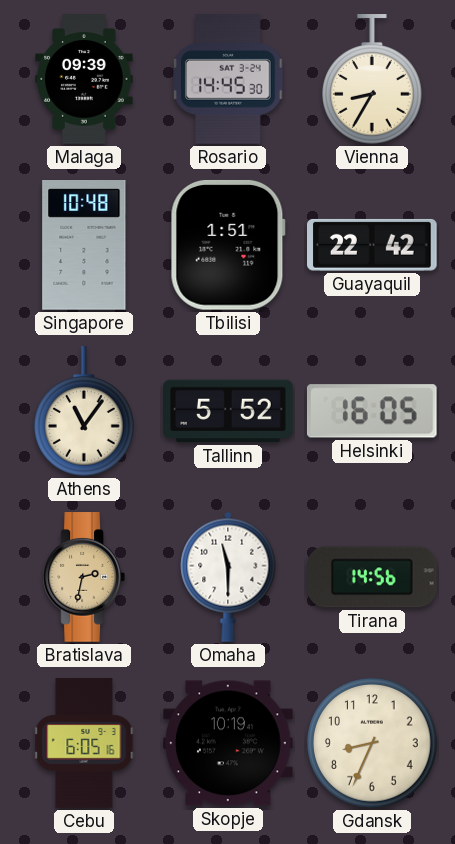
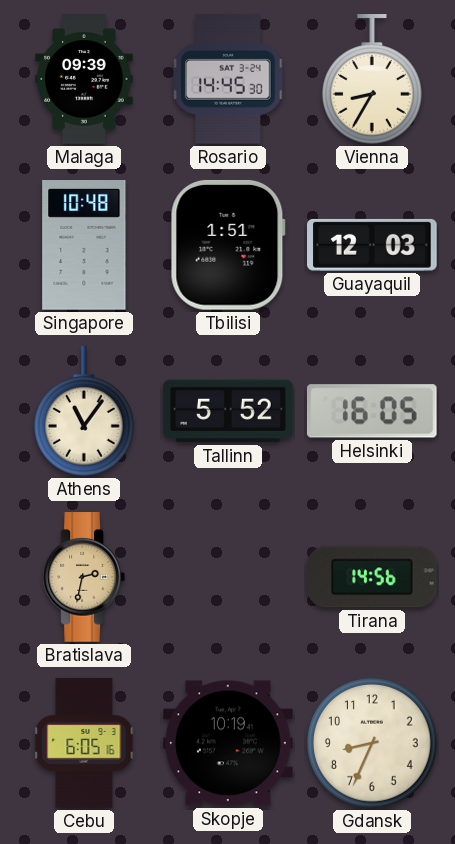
Guayaquil: 22:42 -> 12:03 (373, 245)
Omaha: 11:30 -> none (228, 577)
